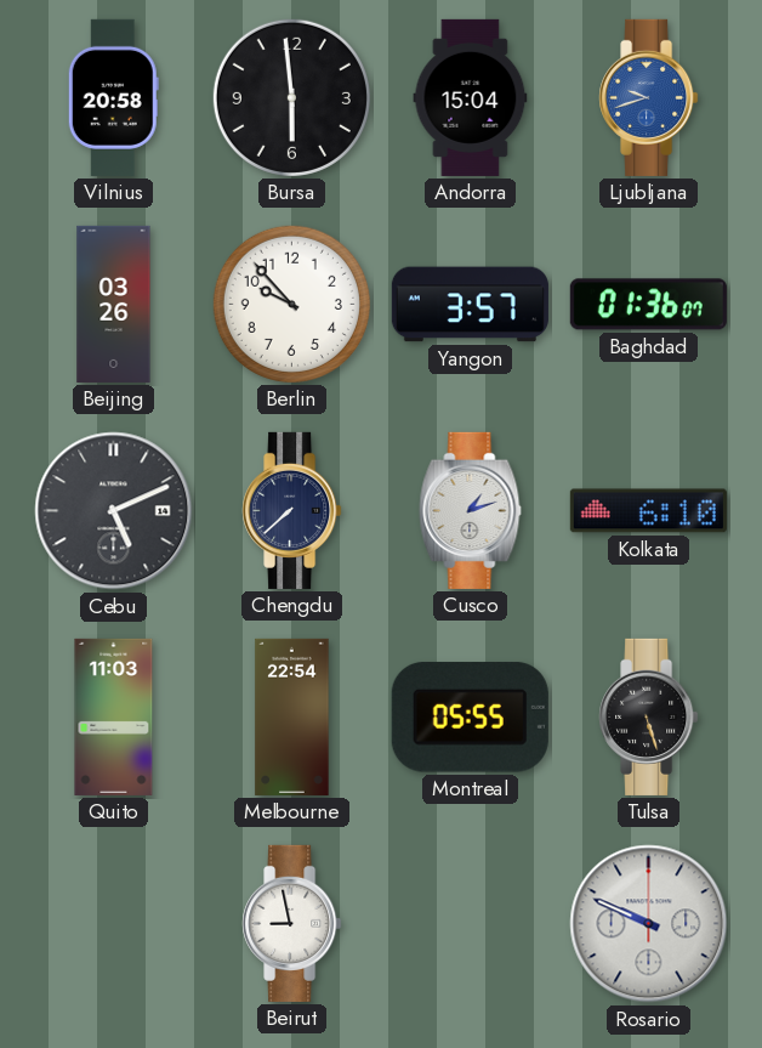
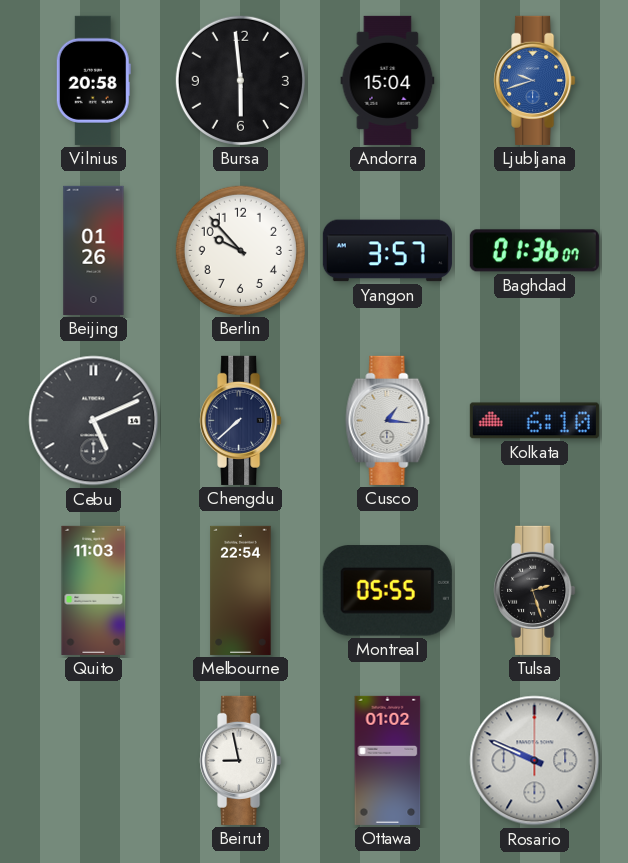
Beijing: 03:26 -> 01:26 (94, 250)
Cusco: 1:12 -> 1:16 (388, 420)
Tulsa: 5:27 -> 2:27 (535, 590)
Ottawa: none -> 01:02 (388, 760)
